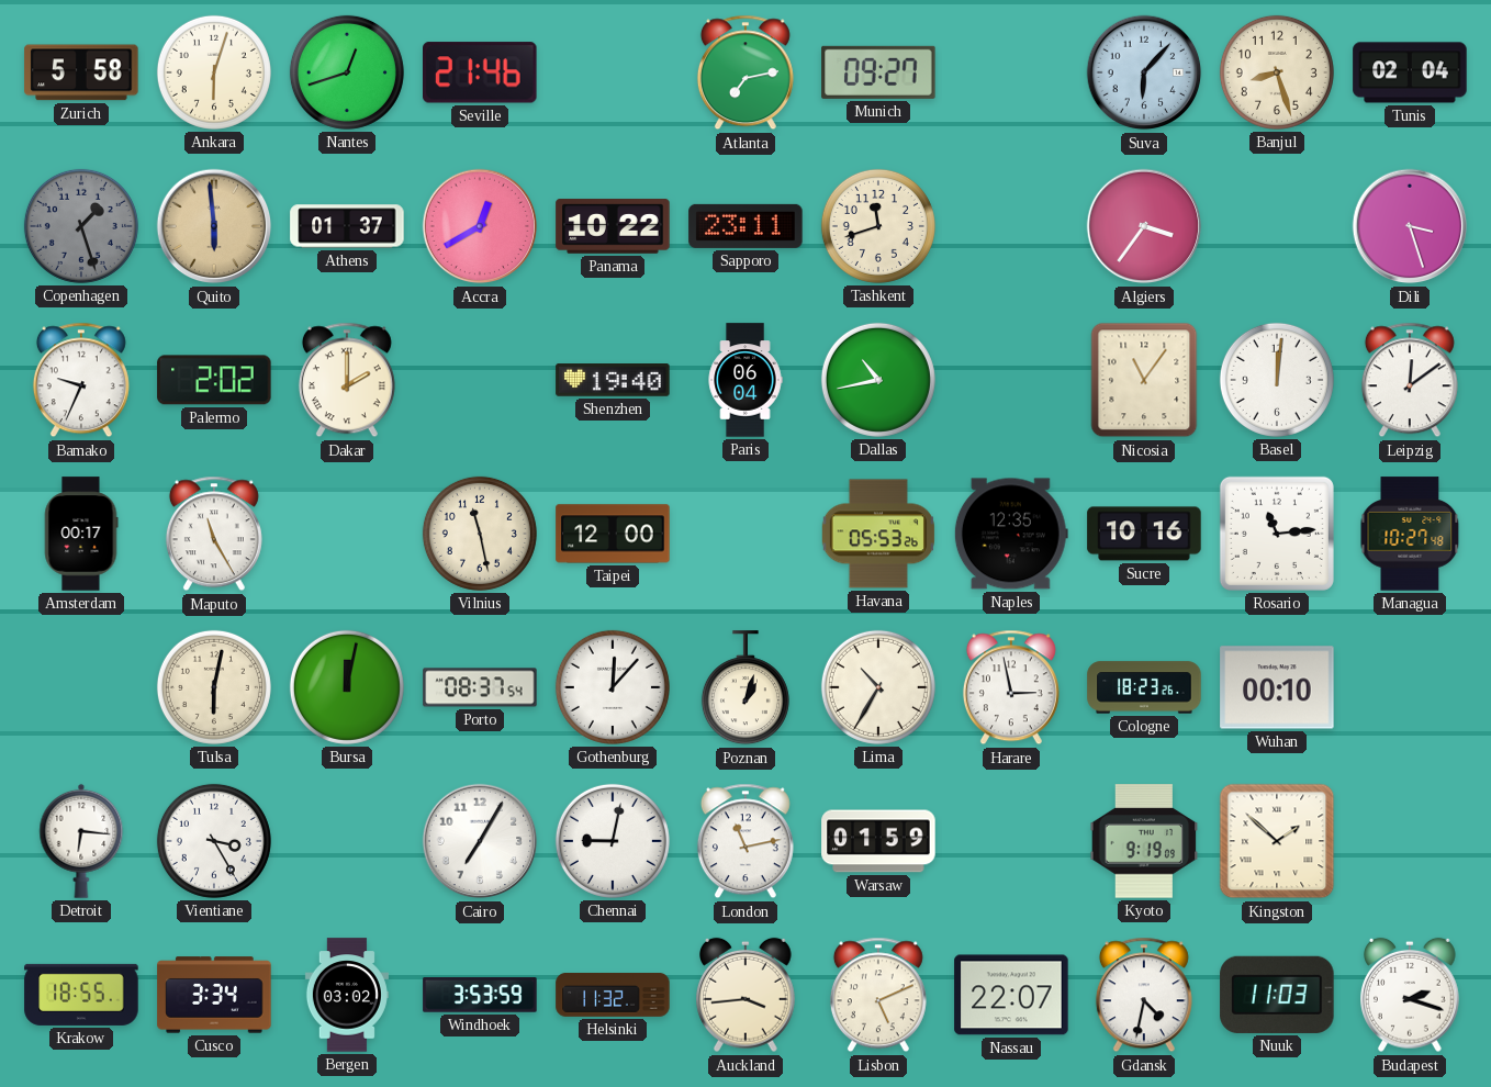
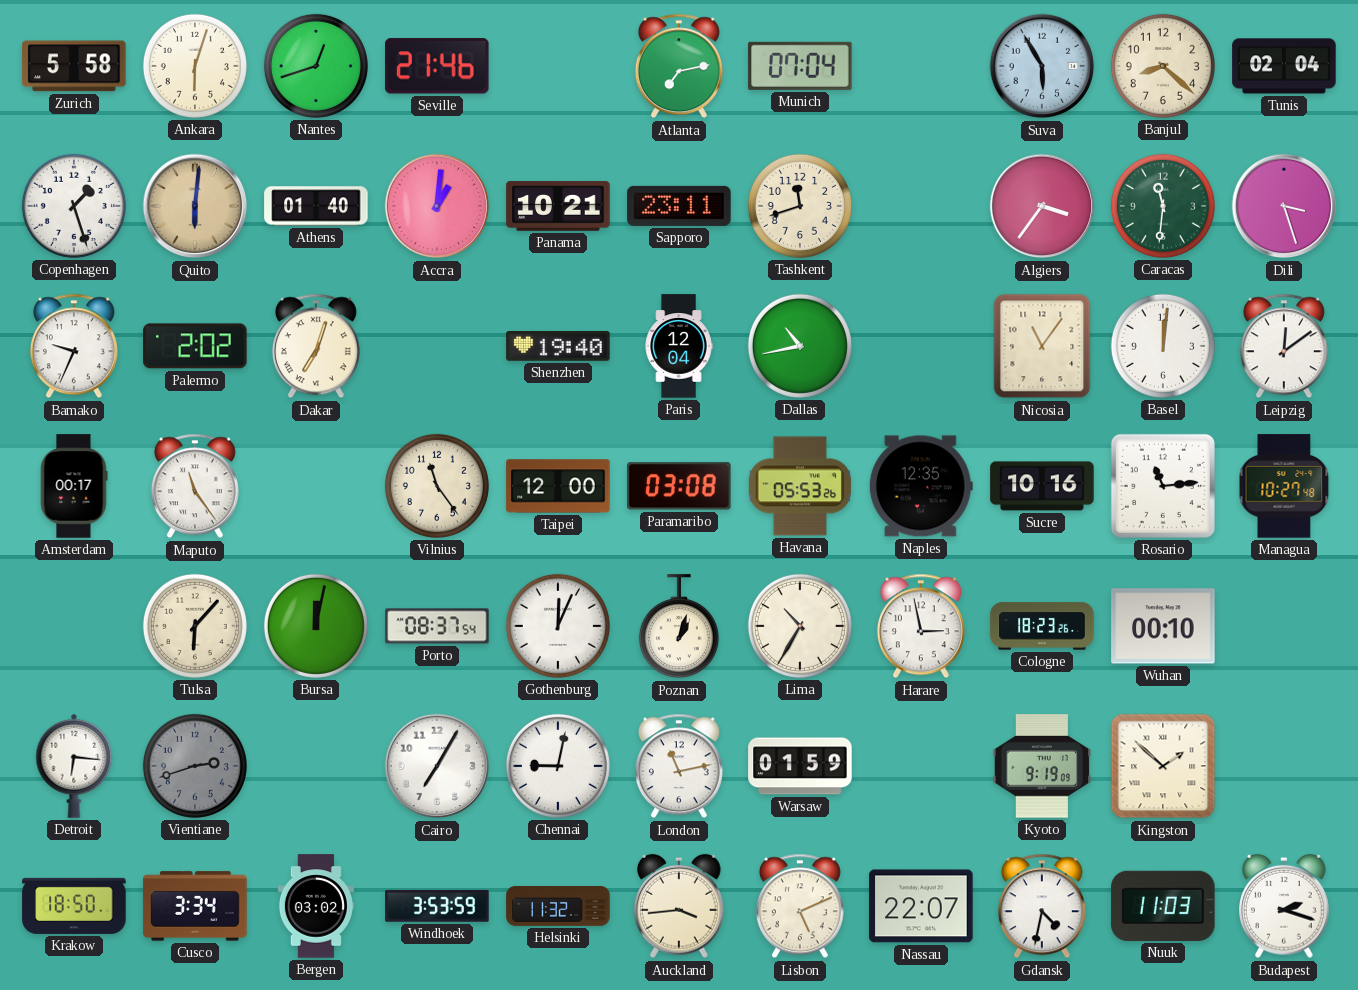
Munich: 09:27 -> 07:04 (800, 66)
Suva: 6:07 -> 5:55 (1042, 66)
Banjul: 8:27 -> 8:22 (1163, 66)
Copenhagen dial: grey -> white (74, 206)
Quito: 5:59 -> 6:01 (195, 206)
Athens: 01:37 -> 01:40 (316, 206)
Accra: 12:40 -> 1:01 (437, 206)
Panama: 10:22 -> 10:21 (558, 206)
Caracas: none -> 11:31 (1163, 206)
Dakar: 2:00 -> 7:03 (316, 346)
Paris: 06:04 -> 12:04 (679, 346)
Maputo: 11:25 -> 11:24 (195, 486)
Vilnius: 11:28 -> 11:24 (437, 486)
Paramaribo: none -> 03:08 (679, 486)
Tulsa: 6:02 -> 6:07 (195, 626)
Gothenburg: 12:07 -> 12:04 (558, 626)
Vientiane: 3:25 -> 2:42 (195, 766)
Vientiane dial: white -> grey (195, 766)
Krakow: 18:55 -> 18:50 (74, 906)
